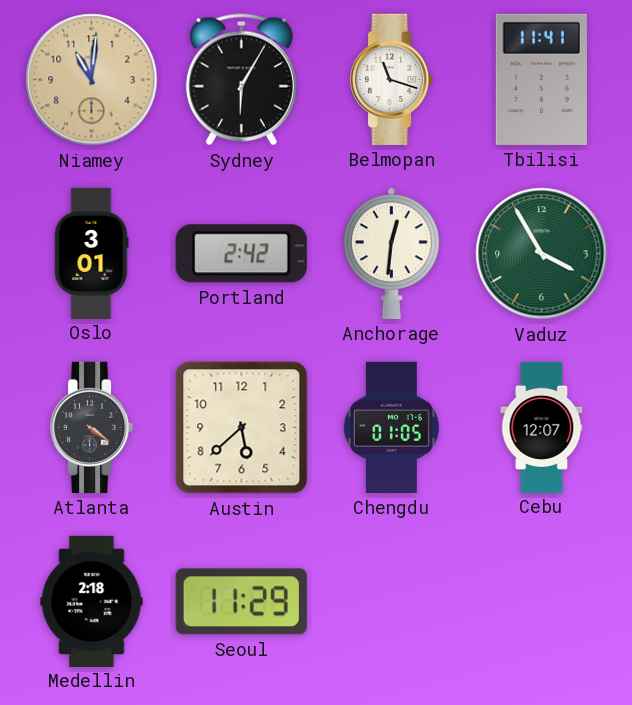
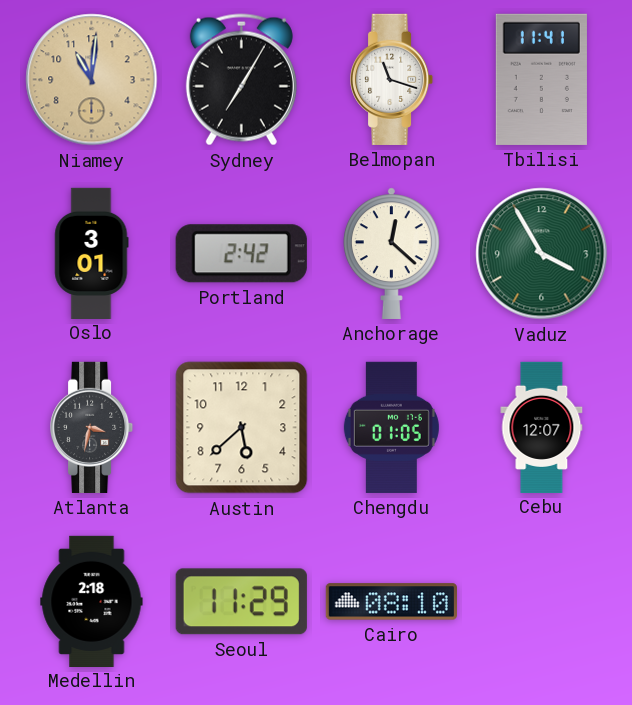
Sydney: 6:05 -> 7:05 (241, 80)
Anchorage: 12:31 -> 12:22 (391, 253)
Atlanta: 4:21 -> 3:32 (92, 427)
Cairo: none -> 08:10 (391, 602)
